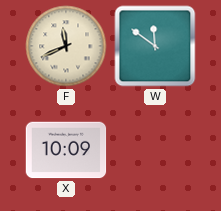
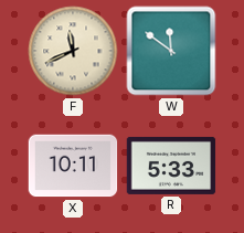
X: 10:09 -> 10:11 (73, 166)
R: none -> 5:33 (171, 166)
